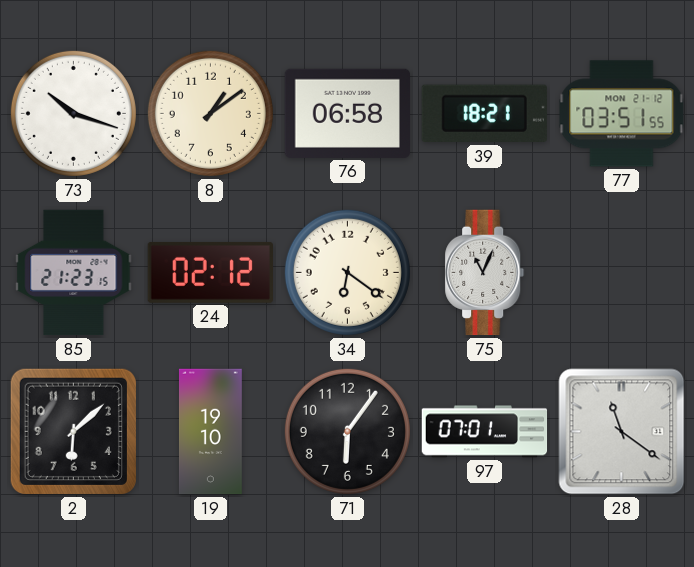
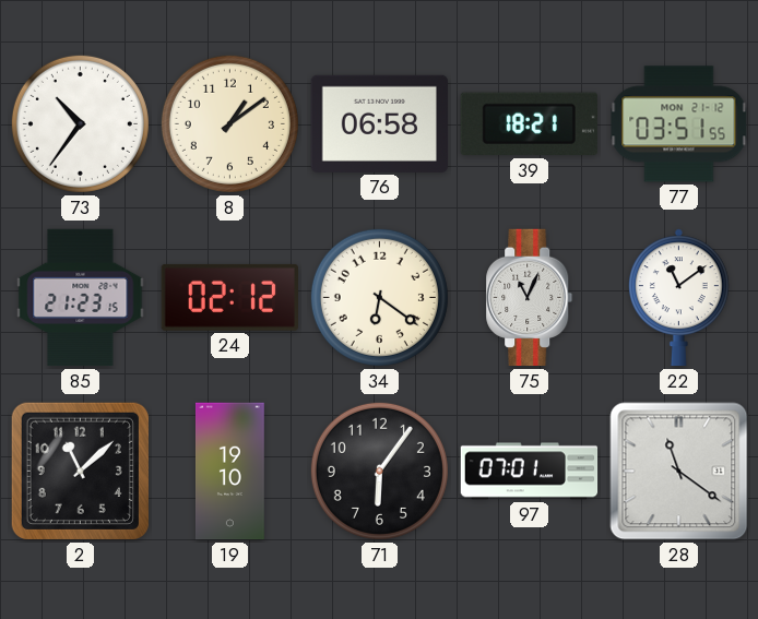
73: 10:18 -> 10:36 (80, 123)
22: none -> 11:09 (678, 298)
2: 6:08 -> 11:08 (80, 471)
